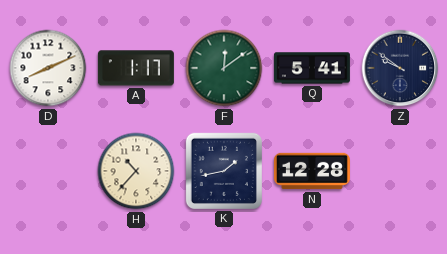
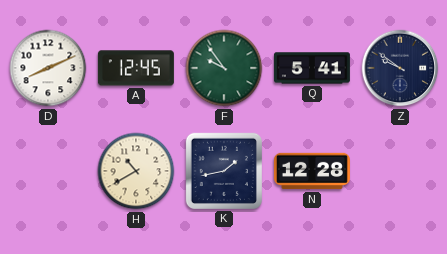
A: 1:17 -> 12:45 (136, 68)
F: 12:09 -> 9:54 (224, 68)
H: 10:37 -> 10:40 (136, 171)
